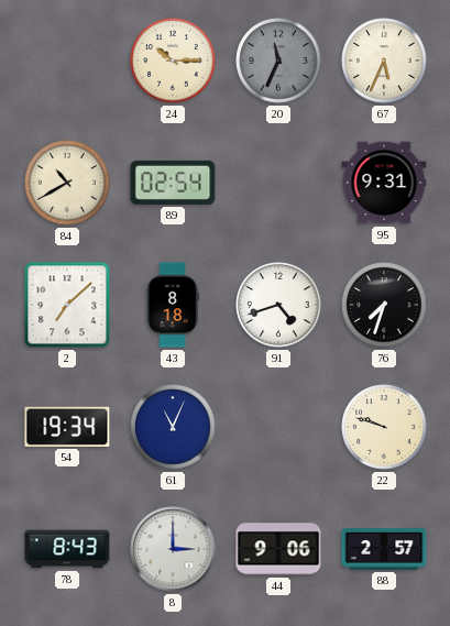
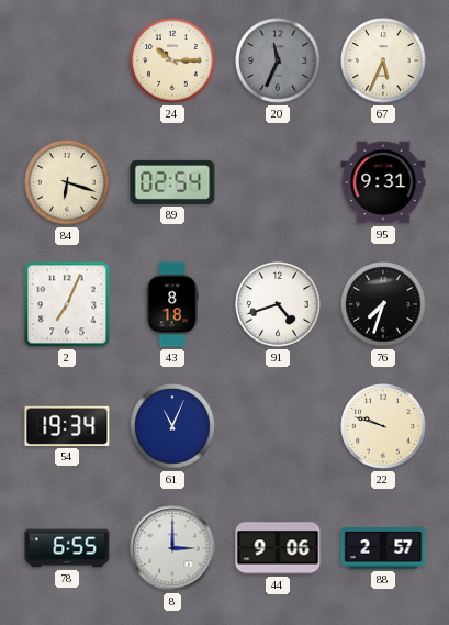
84: 10:40 -> 6:18 (67, 182)
2: 7:08 -> 7:04 (67, 304)
78: 8:43 -> 6:55 (67, 548)
